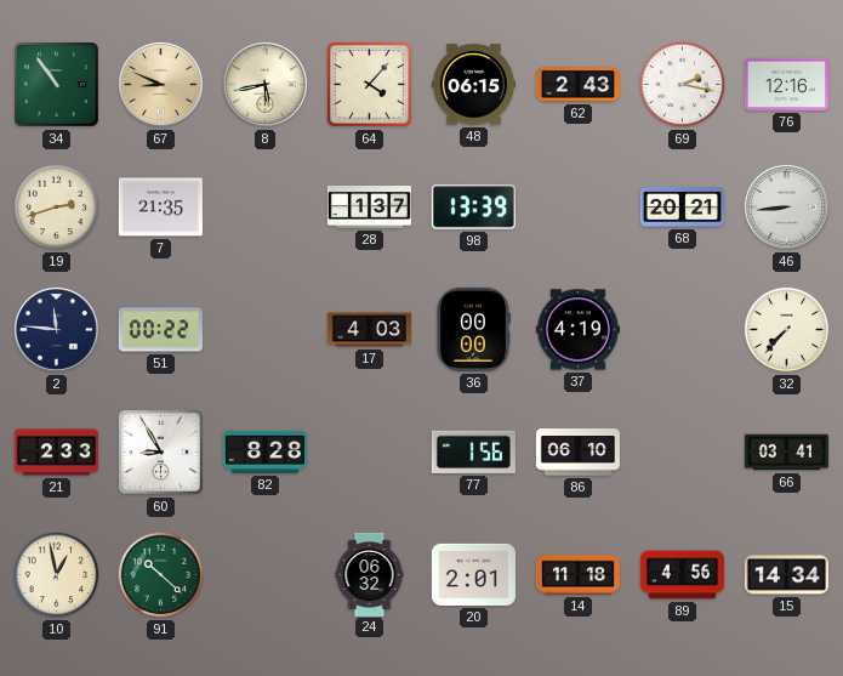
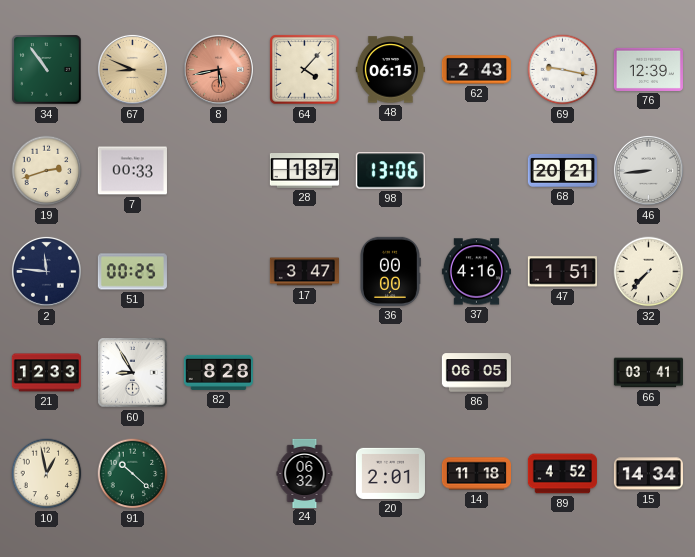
8 dial: cream -> salmon (218, 69)
69: 2:17 -> 9:17 (563, 70)
76: 12:16 -> 12:39 (648, 69)
7: 21:35 -> 00:33 (132, 171)
98: 13:39 -> 13:06 (390, 171)
51: 00:22 -> 00:25 (132, 272)
17: 4:03 -> 3:47 (304, 272)
37: 4:19 -> 4:16 (476, 272)
47: none -> 1:51 (562, 272)
21: 2:33 -> 12:33 (46, 373)
77: 1:56 -> none (473, 451)
86: 06:10 -> 06:05 (476, 373)
89: 4:56 -> 4:52 (562, 474)
